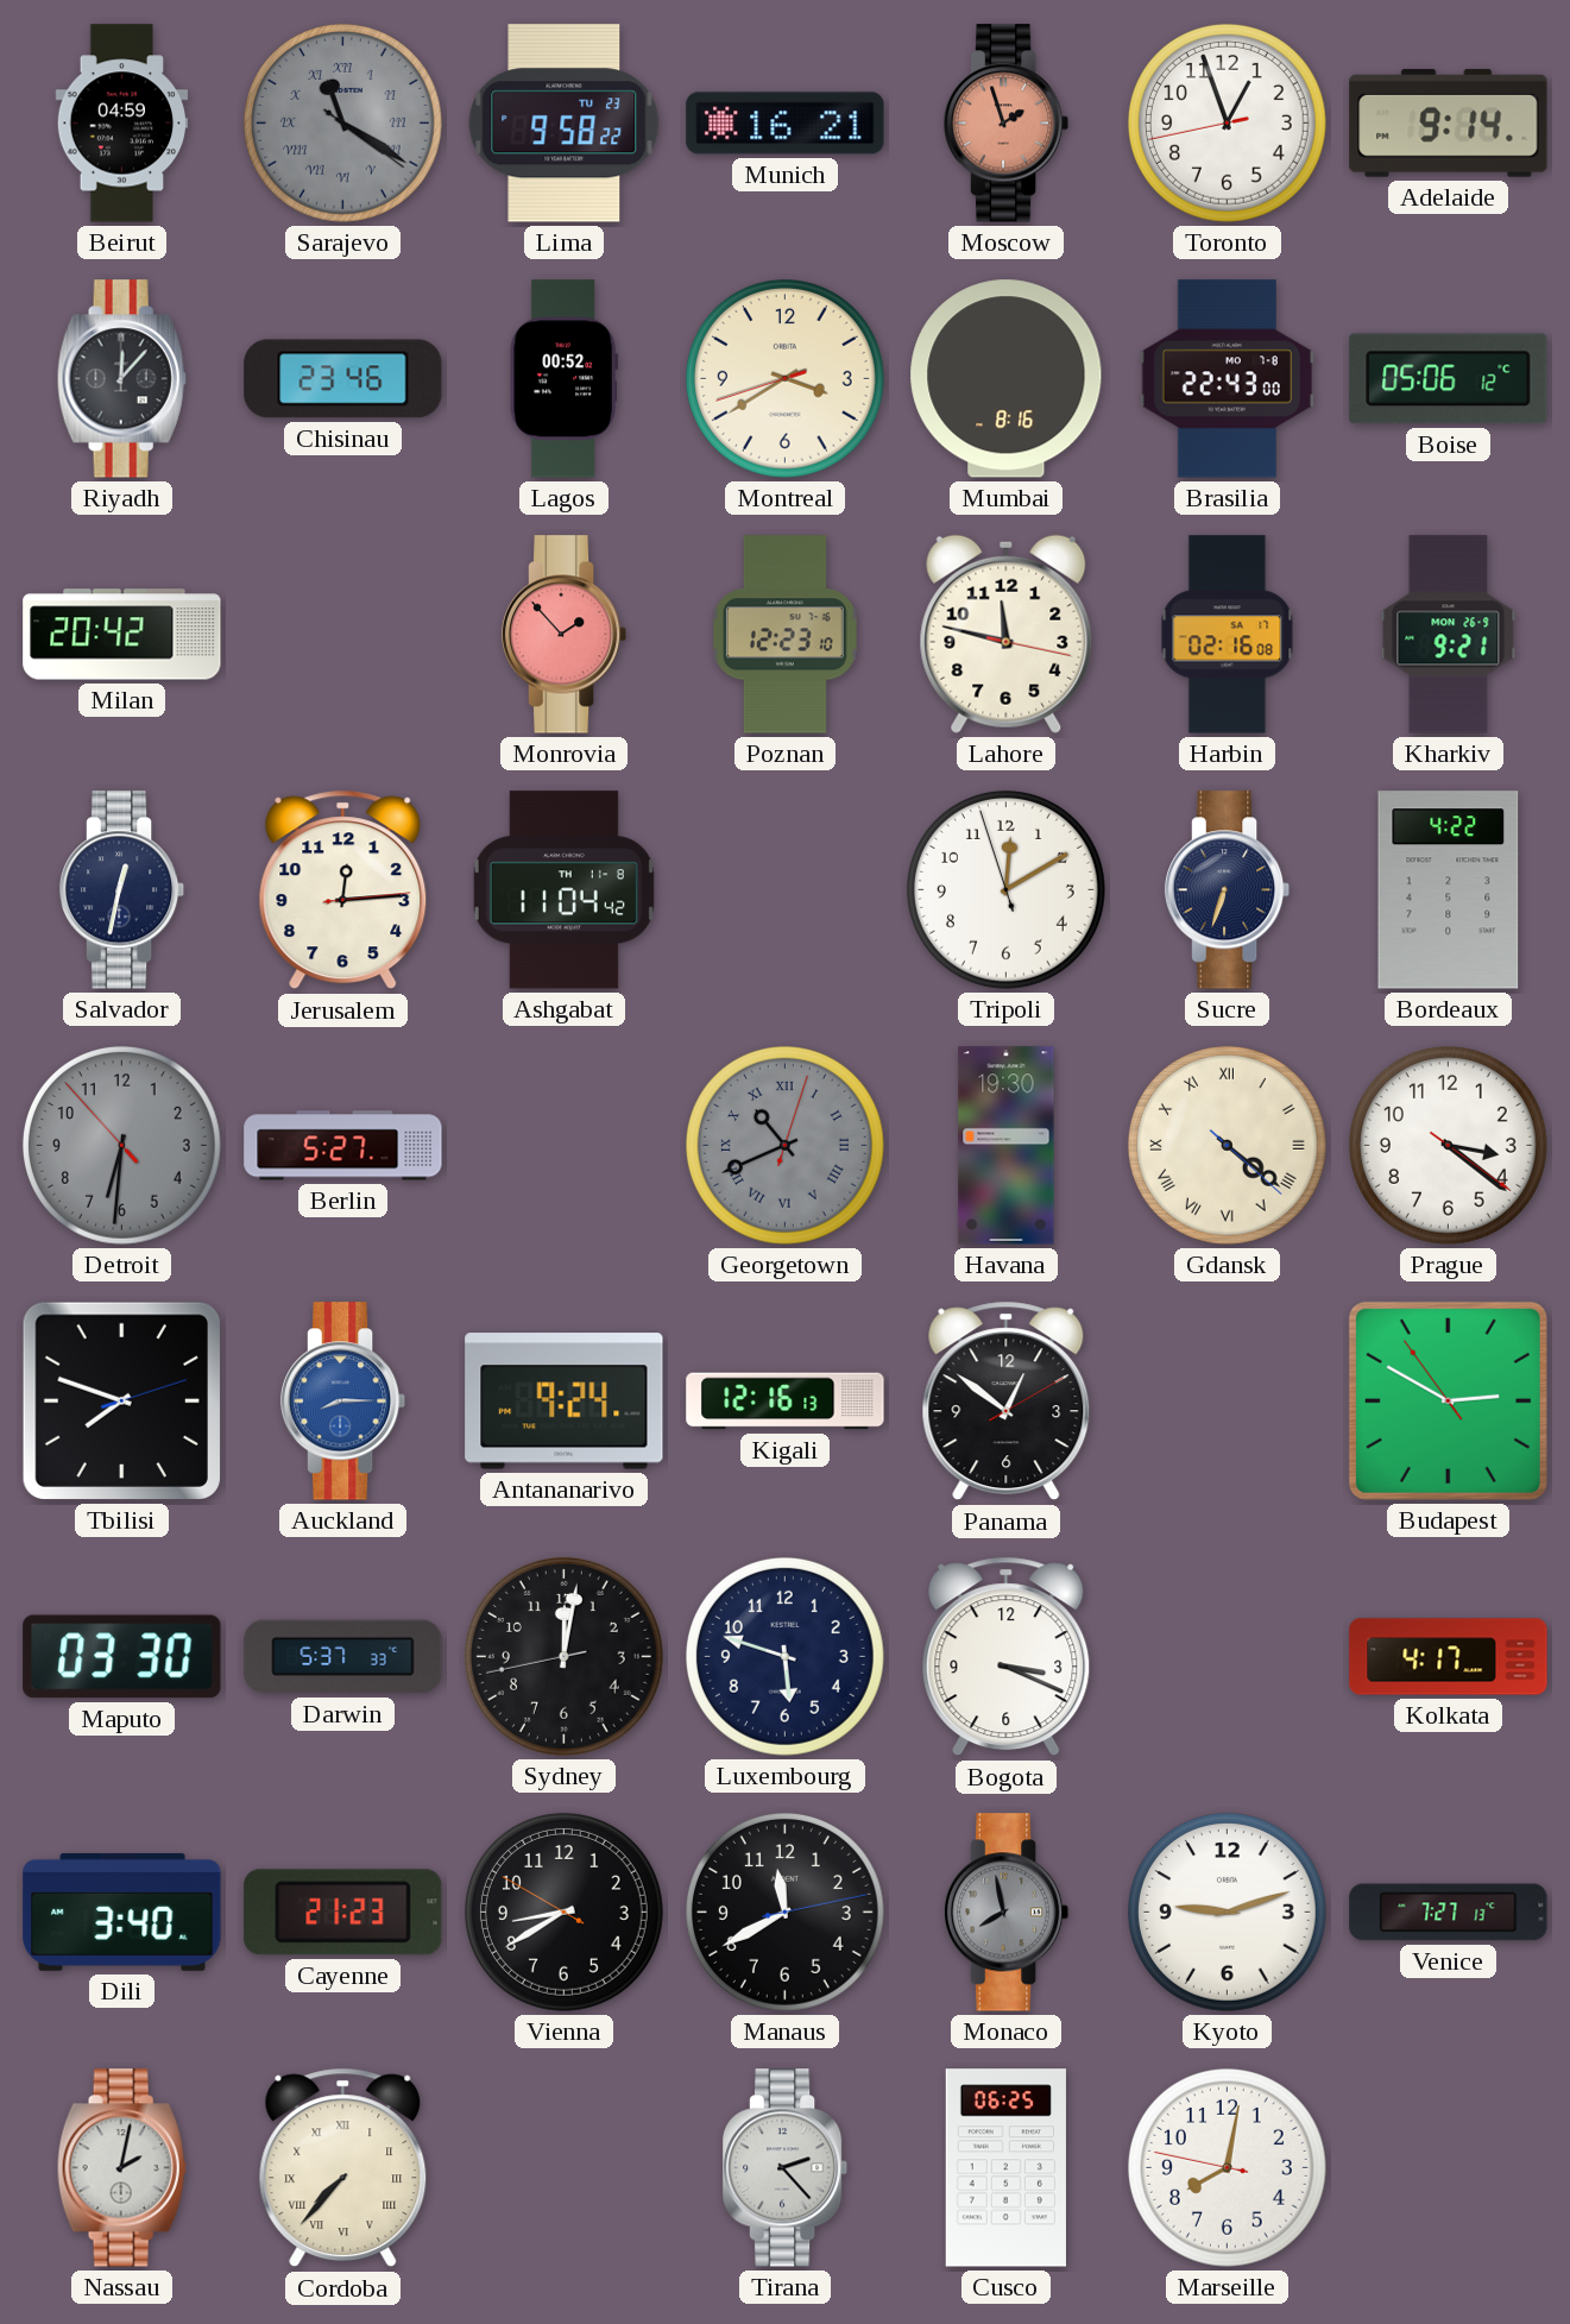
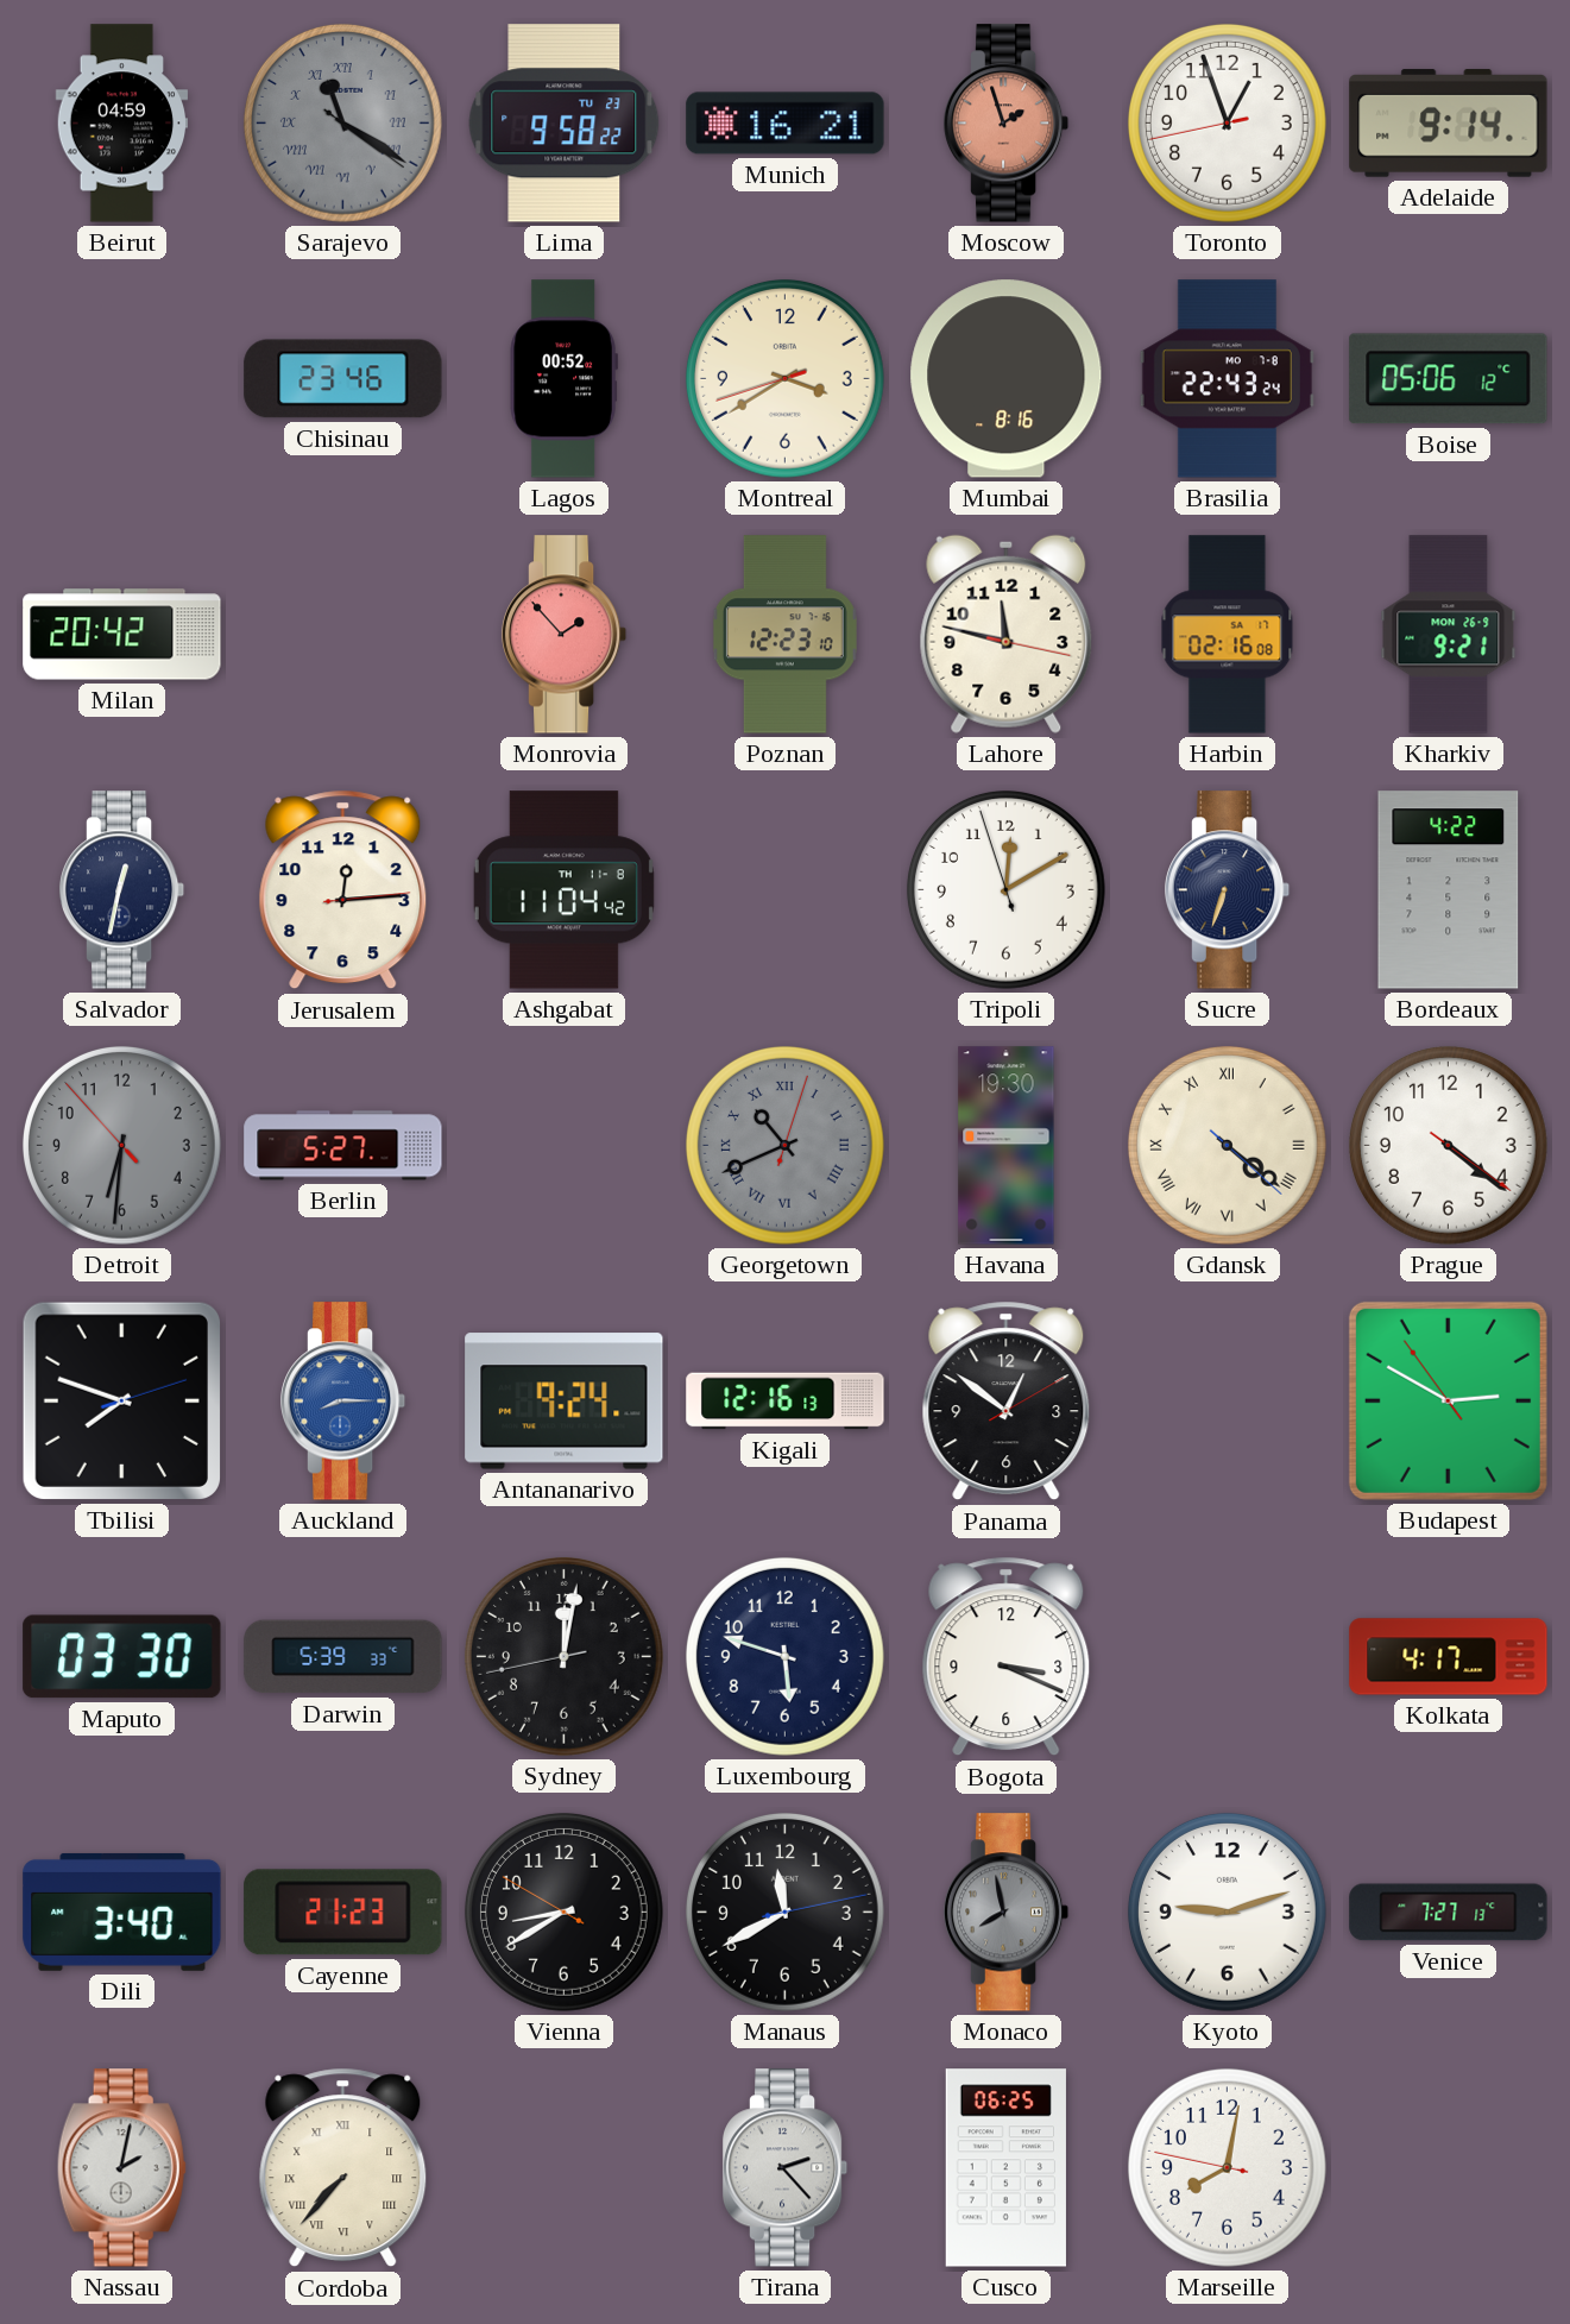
Riyadh: 12:07 -> none (121, 379)
Brasilia: 22:43:00 -> 22:43:24 (1227, 379)
Prague: 3:21 -> 4:21 (1448, 1145)
Darwin: 5:37 -> 5:39 (343, 1657)
